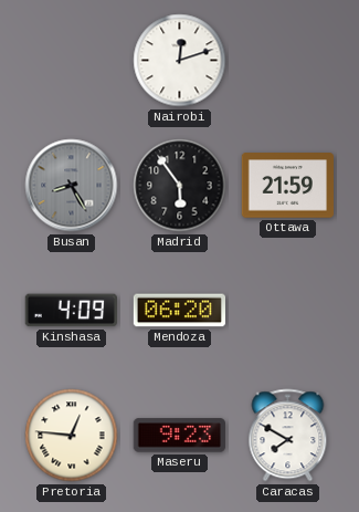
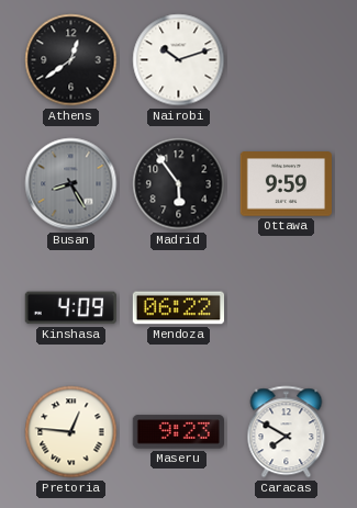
Athens: none -> 12:39 (71, 60)
Nairobi: 12:12 -> 10:12 (179, 60)
Ottawa: 21:59 -> 9:59 (286, 184)
Mendoza: 06:20 -> 06:22 (178, 308)
